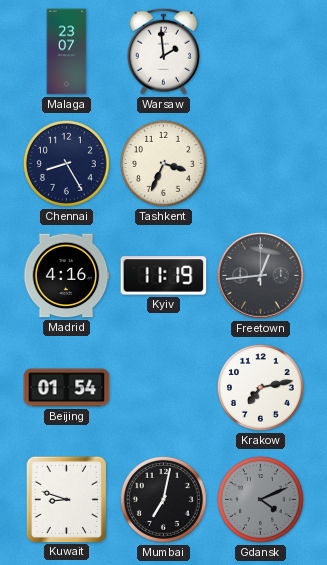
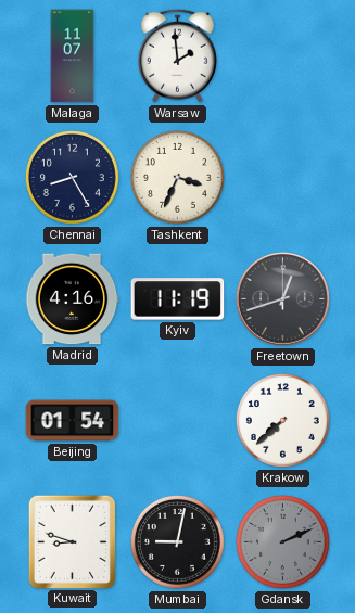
Malaga: 23:07 -> 11:07 (73, 56)
Freetown: 12:44 -> 12:42 (283, 299)
Krakow: 7:13 -> 7:38 (282, 420)
Mumbai: 7:02 -> 9:02 (177, 541)
Gdansk: 4:11 -> 2:11 (282, 541)
